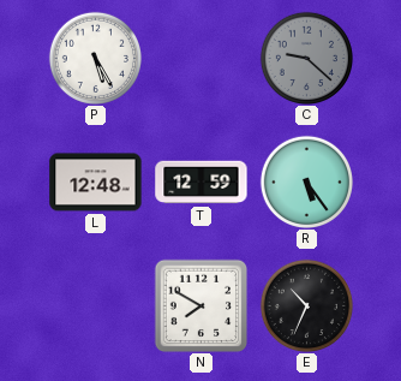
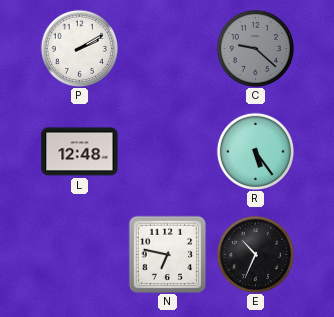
P: 5:25 -> 2:10 (79, 48)
T: 12:59 -> none (202, 183)
N: 7:50 -> 6:47 (167, 254)
